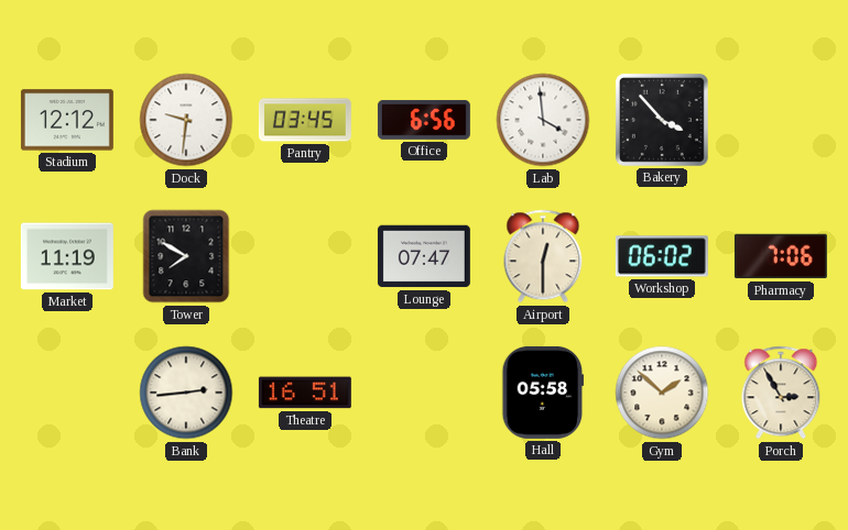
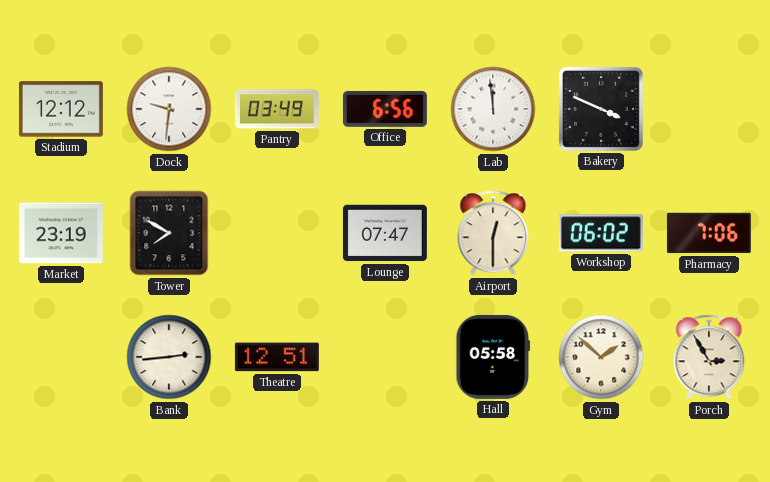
Pantry: 03:45 -> 03:49 (277, 109)
Lab: 3:59 -> 11:59 (493, 109)
Bakery: 3:53 -> 3:49 (601, 109)
Market: 11:19 -> 23:19 (61, 233)
Theatre: 16:51 -> 12:51 (277, 357)
